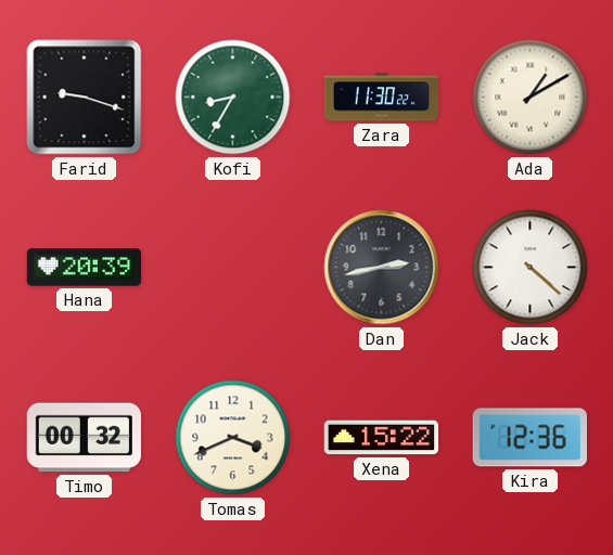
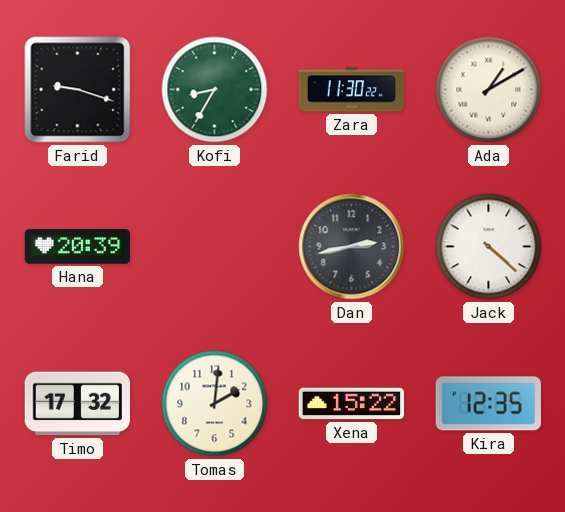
Timo: 00:32 -> 17:32 (77, 404)
Tomas: 3:41 -> 2:01 (215, 404)
Kira: 12:36 -> 12:35 (488, 404)
